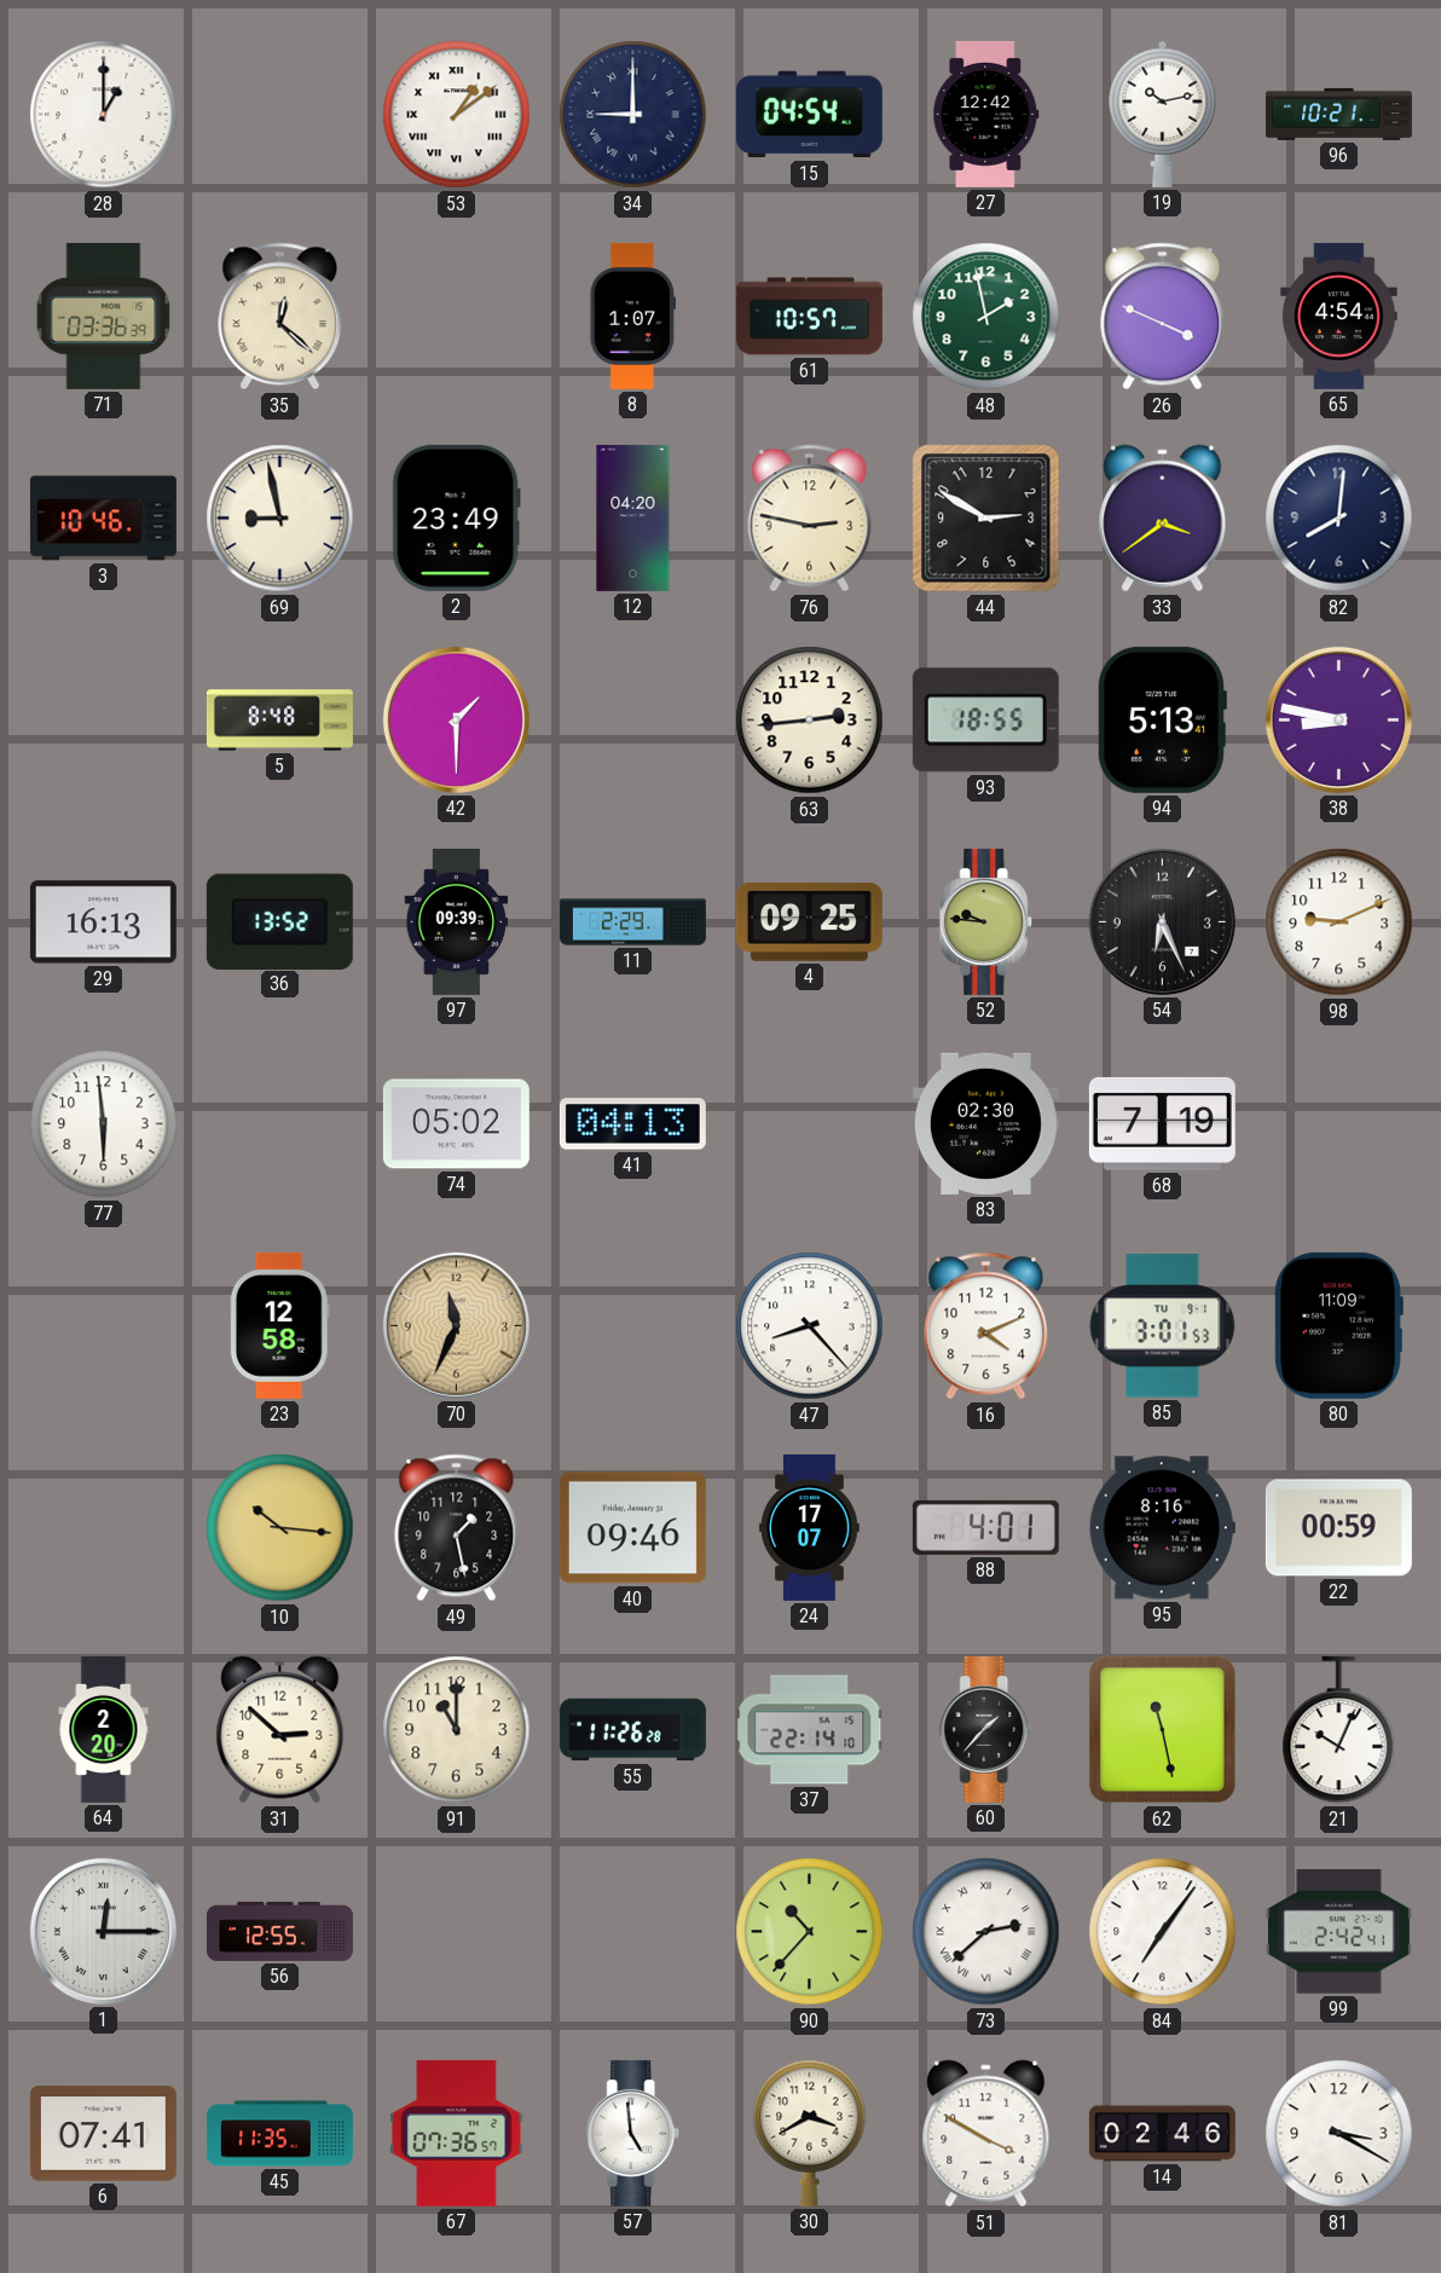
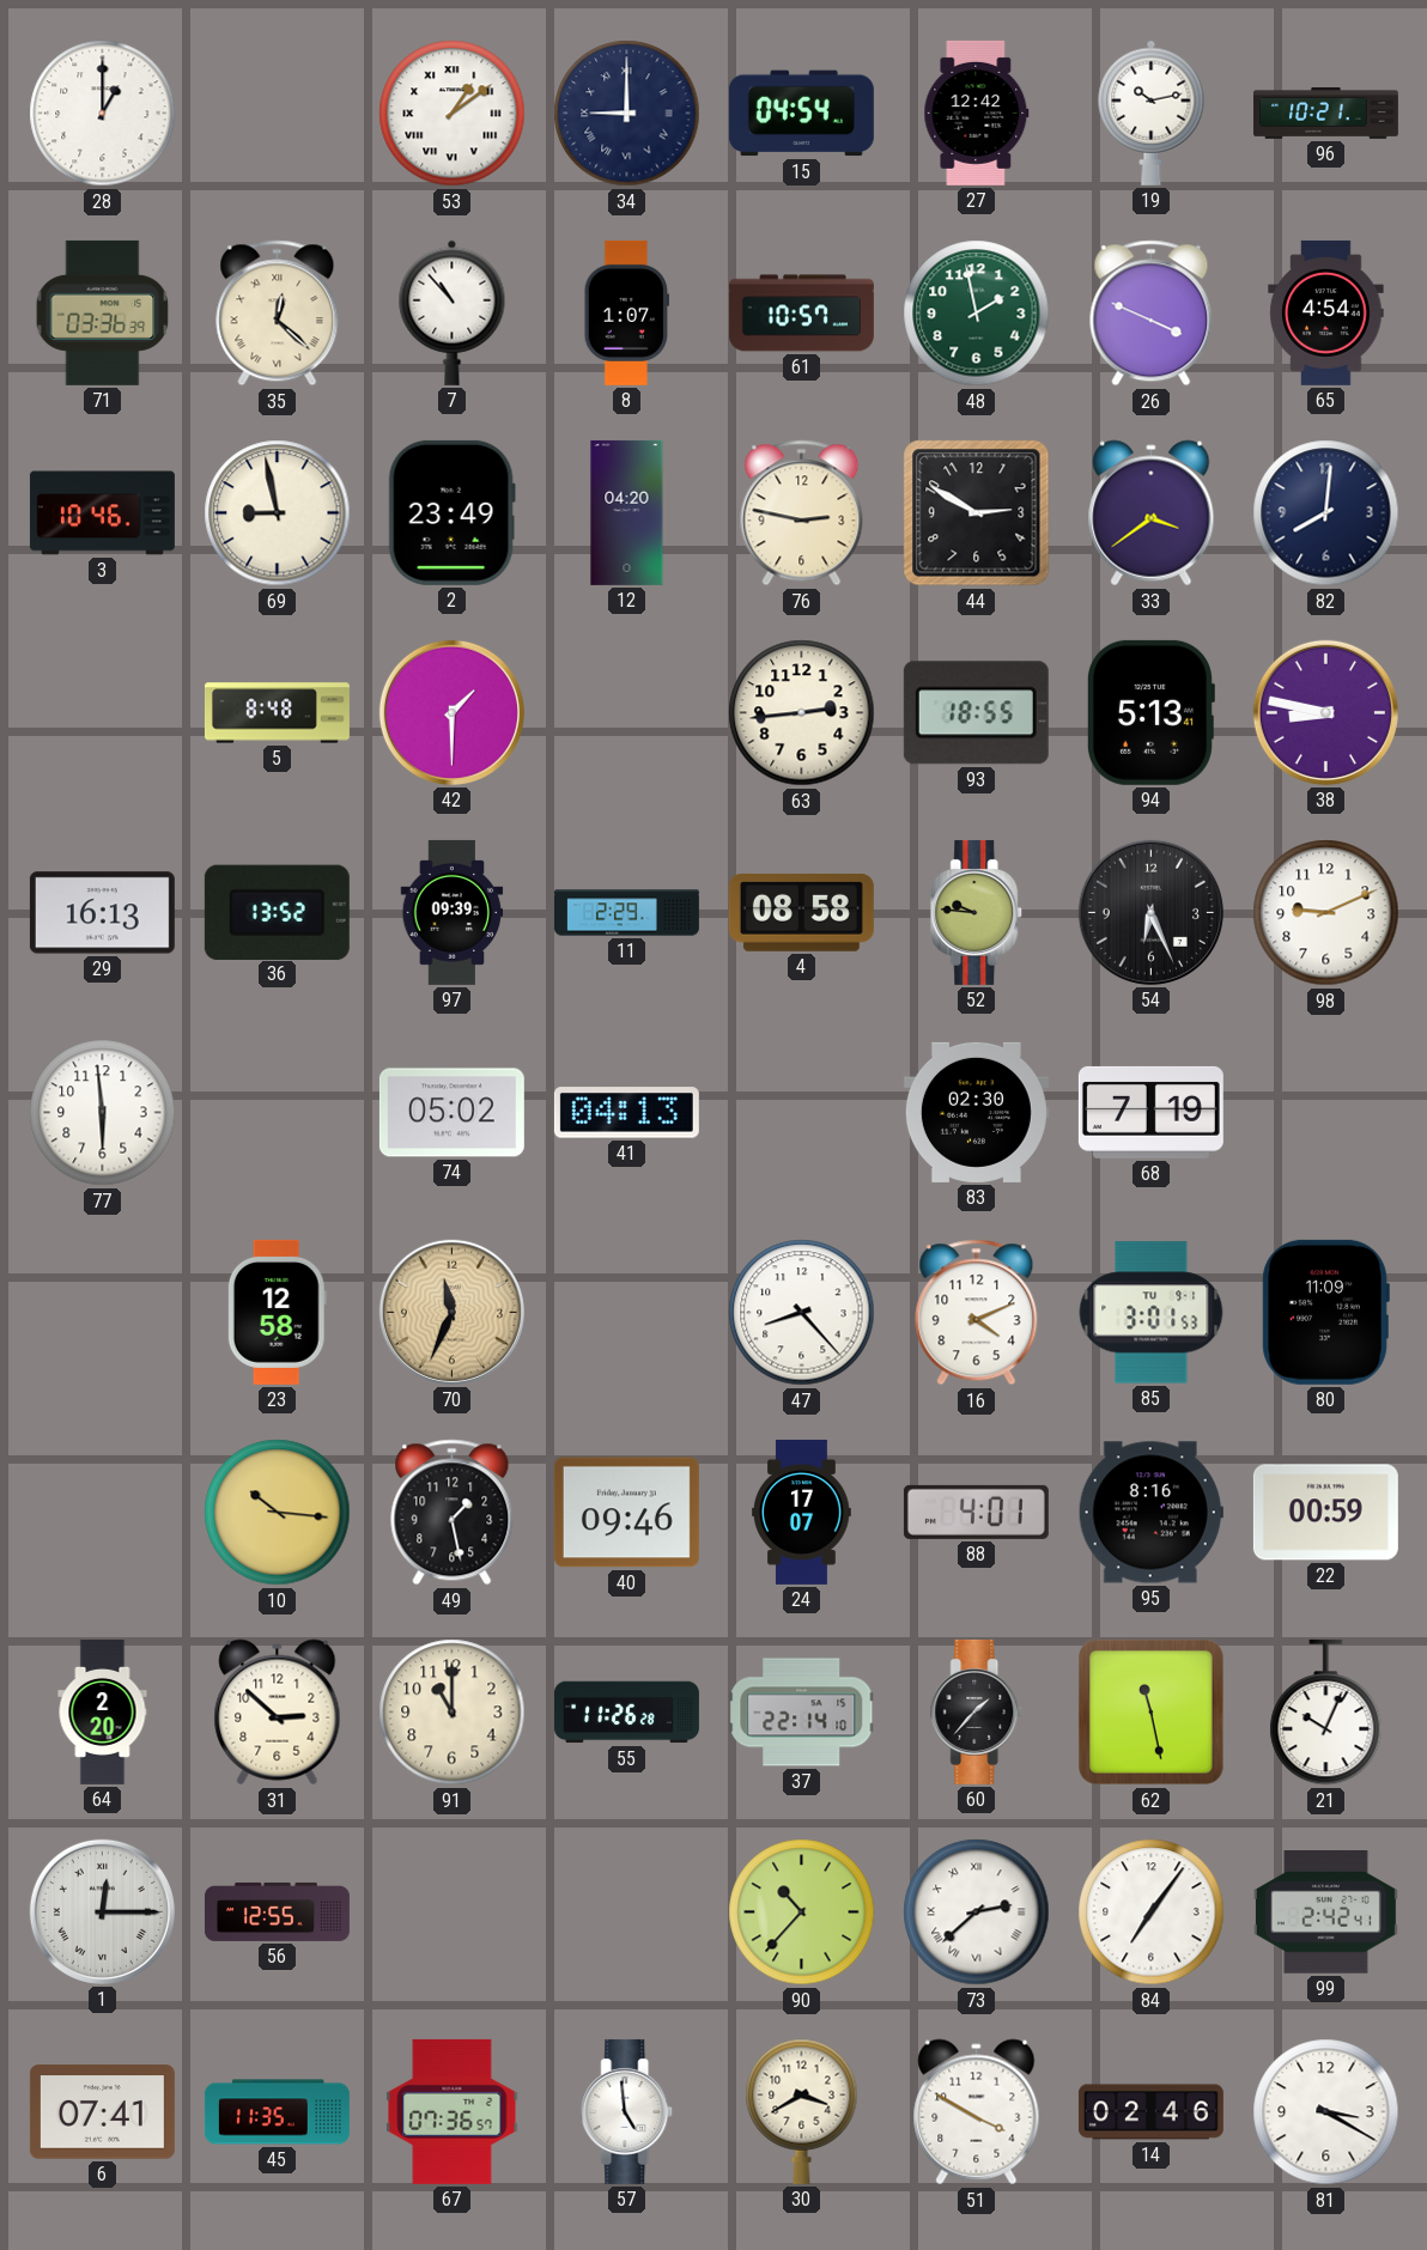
7: none -> 10:53 (453, 312)
4: 09:25 -> 08:58 (801, 912)
